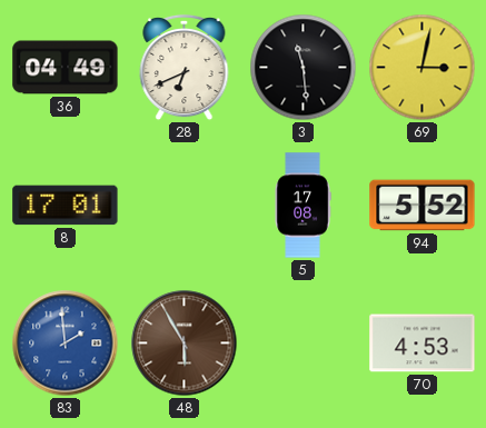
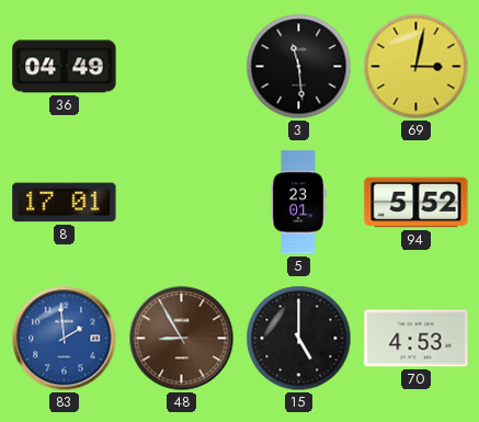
28: 6:41 -> none (185, 68)
5: 17:08 -> 23:01 (298, 203)
48: 5:55 -> 8:55 (182, 339)
15: none -> 5:00 (299, 339)
